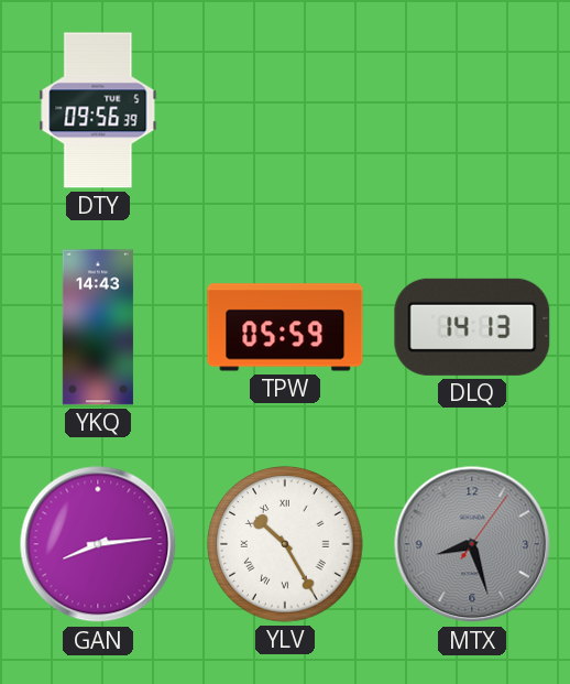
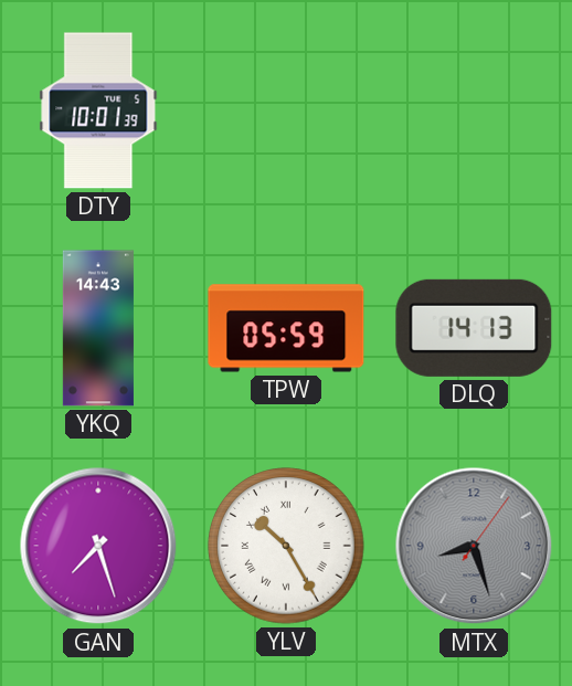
DTY: 09:56 -> 10:01 (98, 110)
GAN: 8:14 -> 7:27 (98, 546)
